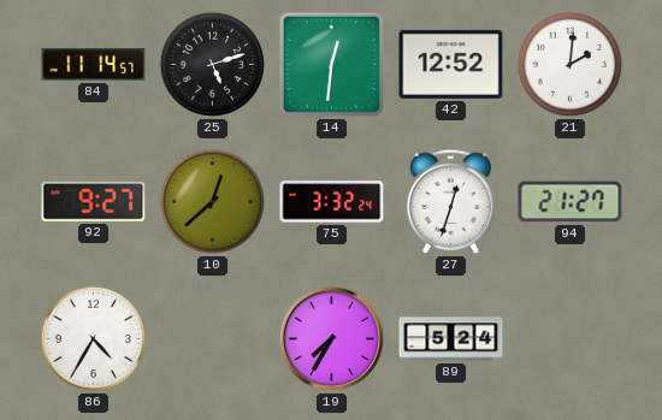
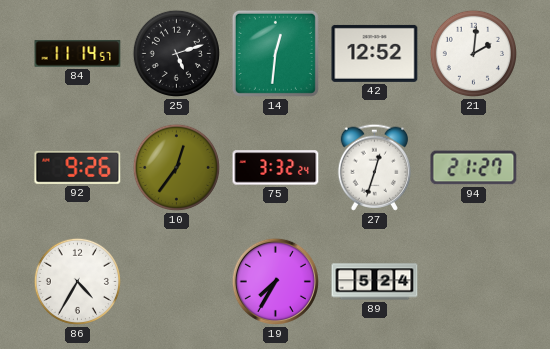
92: 9:27 -> 9:26 (78, 167)
10: 12:38 -> 12:36 (176, 167)
